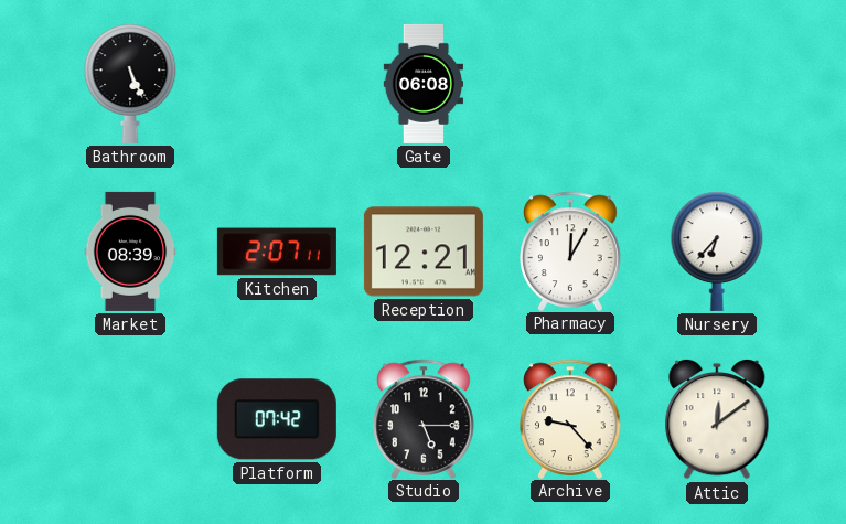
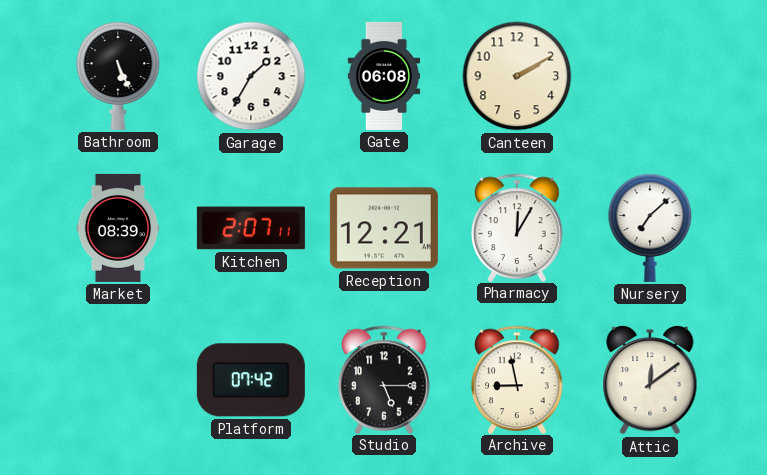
Garage: none -> 1:35 (251, 76)
Canteen: none -> 2:10 (517, 76)
Nursery: 6:37 -> 7:08 (650, 228)
Archive: 9:23 -> 8:58 (517, 379)
